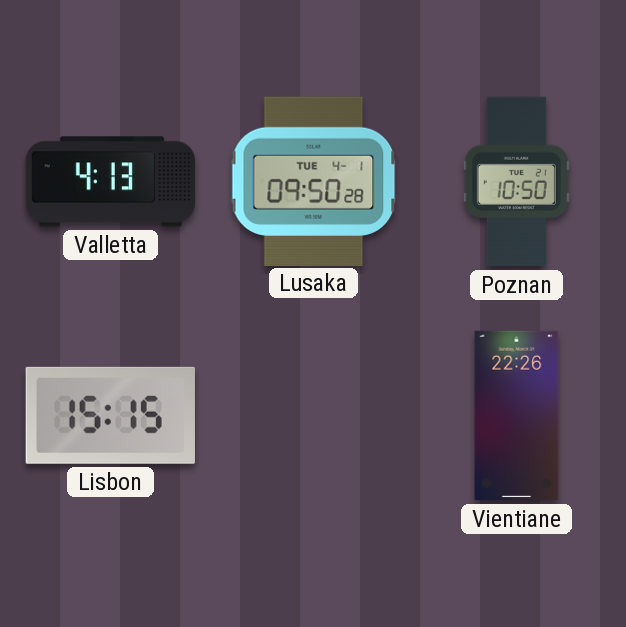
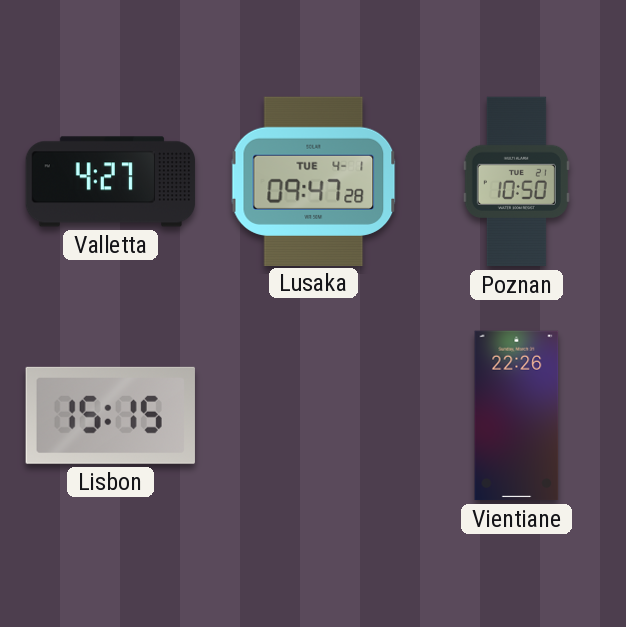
Valletta: 4:13 -> 4:27 (111, 182)
Lusaka: 09:50 -> 09:47 (314, 181)
